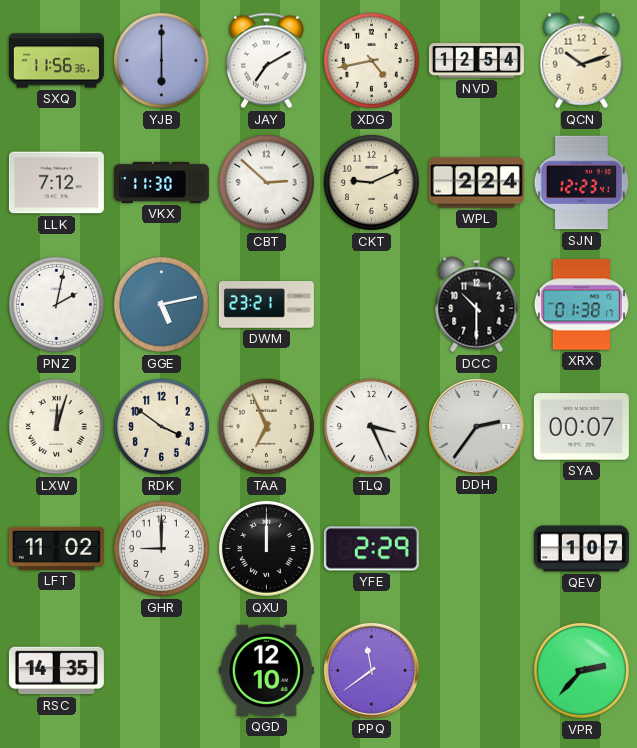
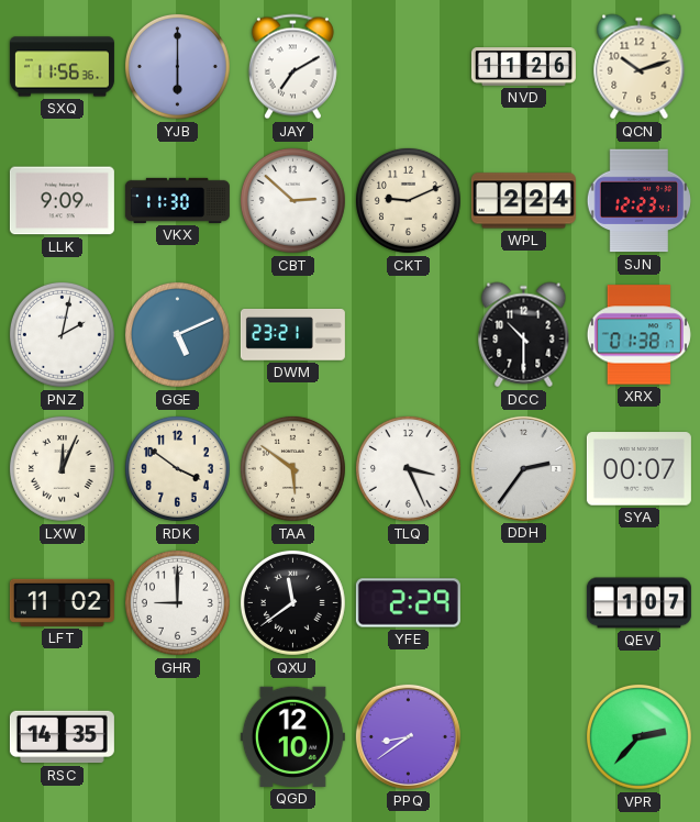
XDG: 4:43 -> none (371, 60)
NVD: 12:54 -> 11:26 (523, 67)
LLK: 7:12 -> 9:09 (62, 201)
GGE: 5:13 -> 5:11 (177, 334)
LXW: 12:03 -> 12:04 (62, 468)
TAA: 6:56 -> 5:51 (292, 468)
QXU: 12:00 -> 11:39 (292, 602)
PPQ: 11:39 -> 8:39 (408, 736)
